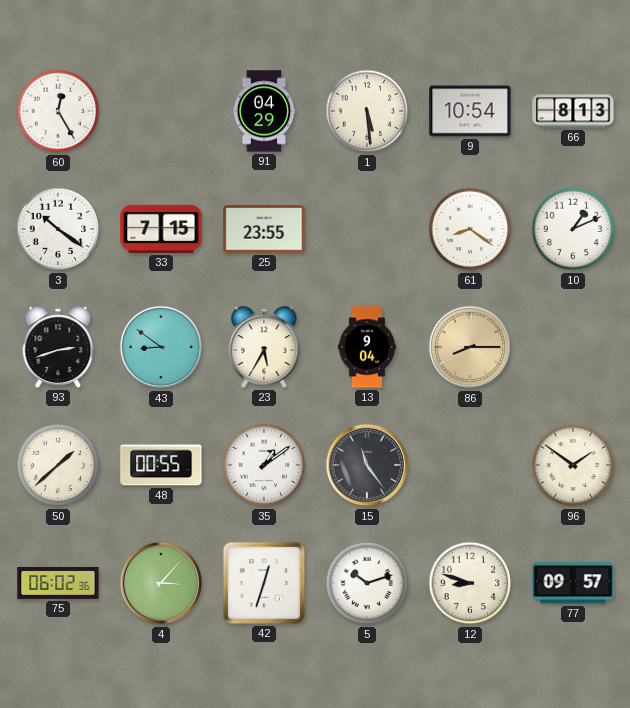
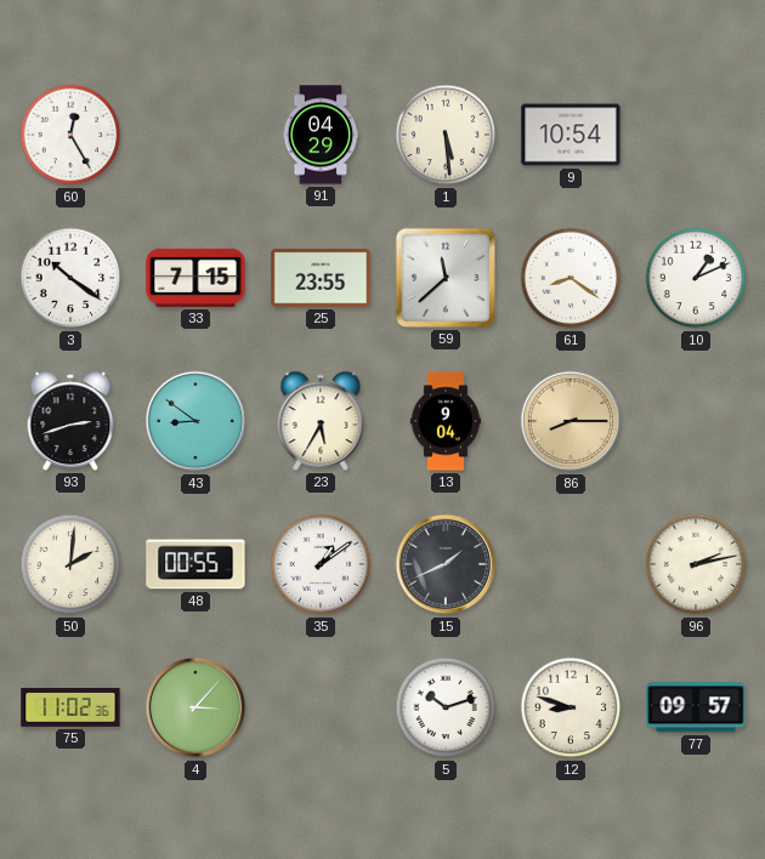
66: 8:13 -> none (573, 111)
59: none -> 11:38 (446, 278)
50: 1:38 -> 2:01 (70, 564)
15: 11:24 -> 1:41 (446, 564)
96: 1:51 -> 2:13 (696, 564)
75: 06:02 -> 11:02 (70, 707)
42: 12:33 -> none (264, 583)
